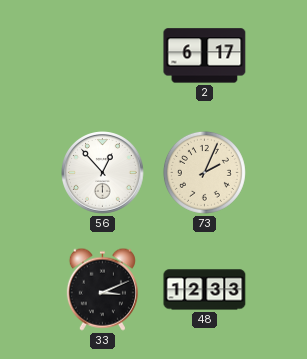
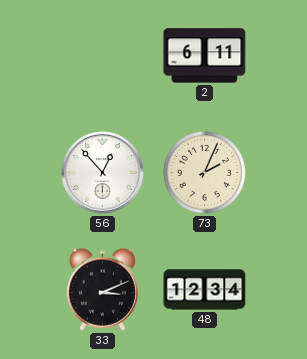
2: 6:17 -> 6:11 (205, 56)
48: 12:33 -> 12:34 (205, 290)
